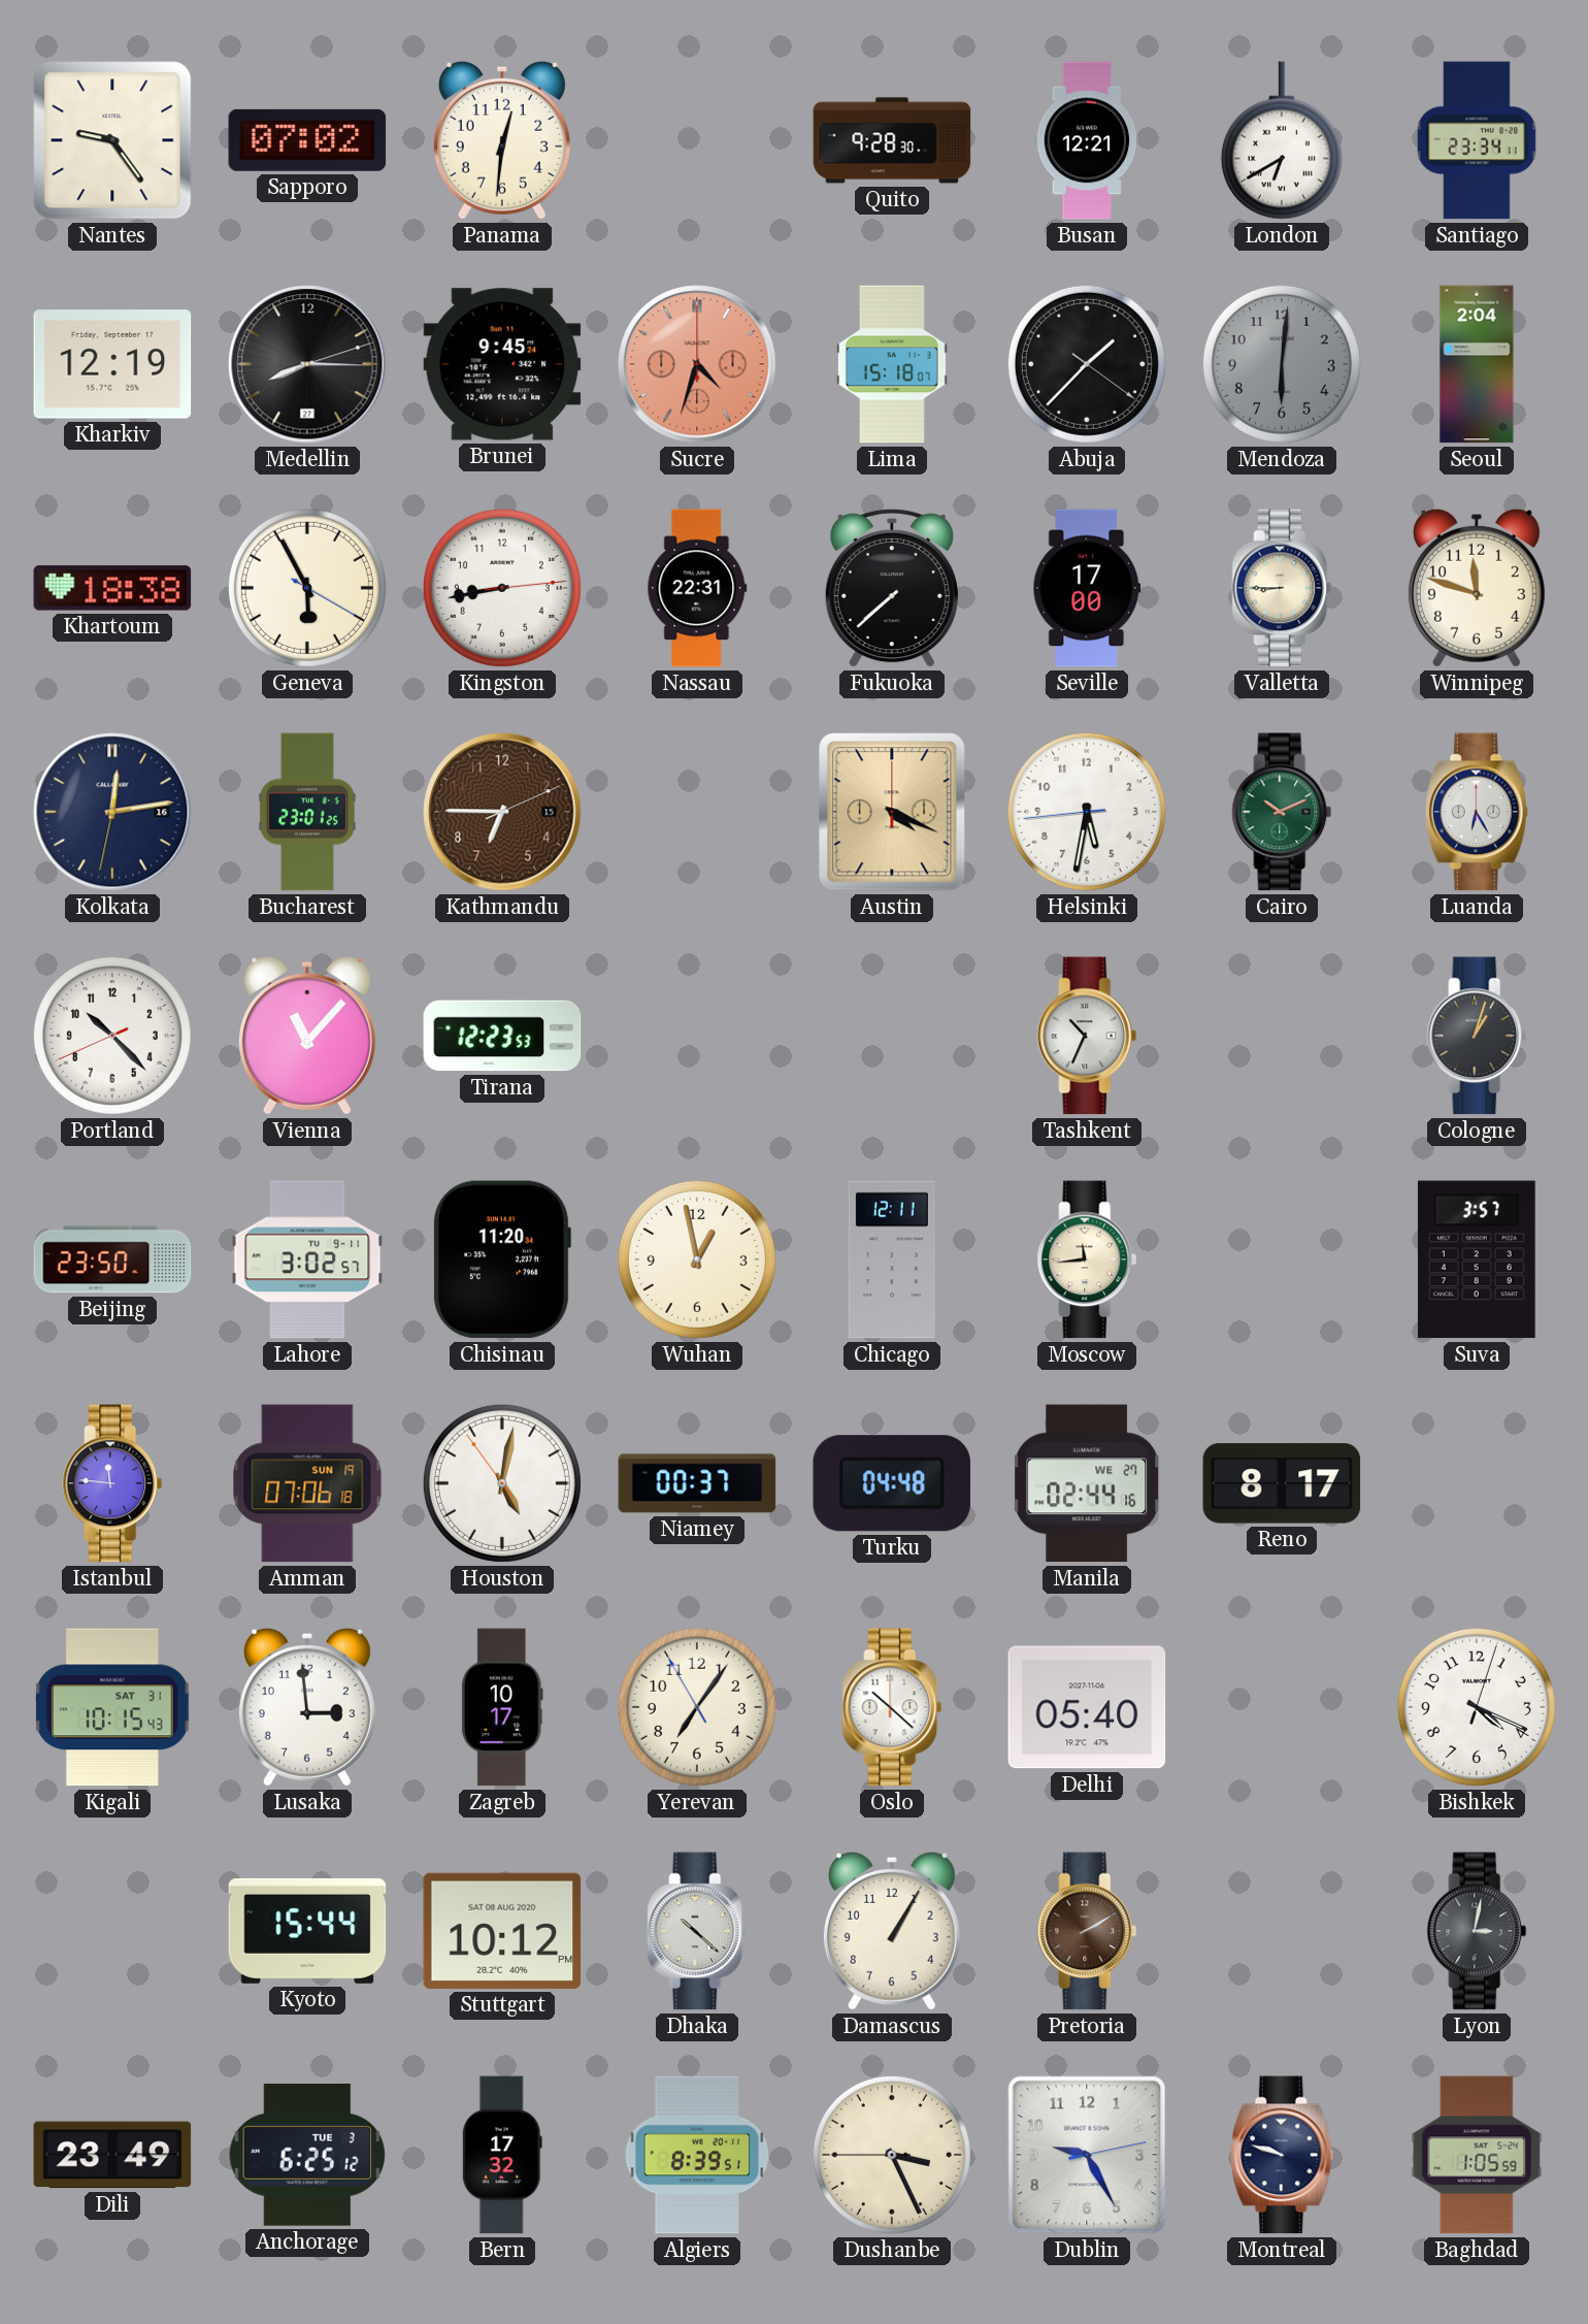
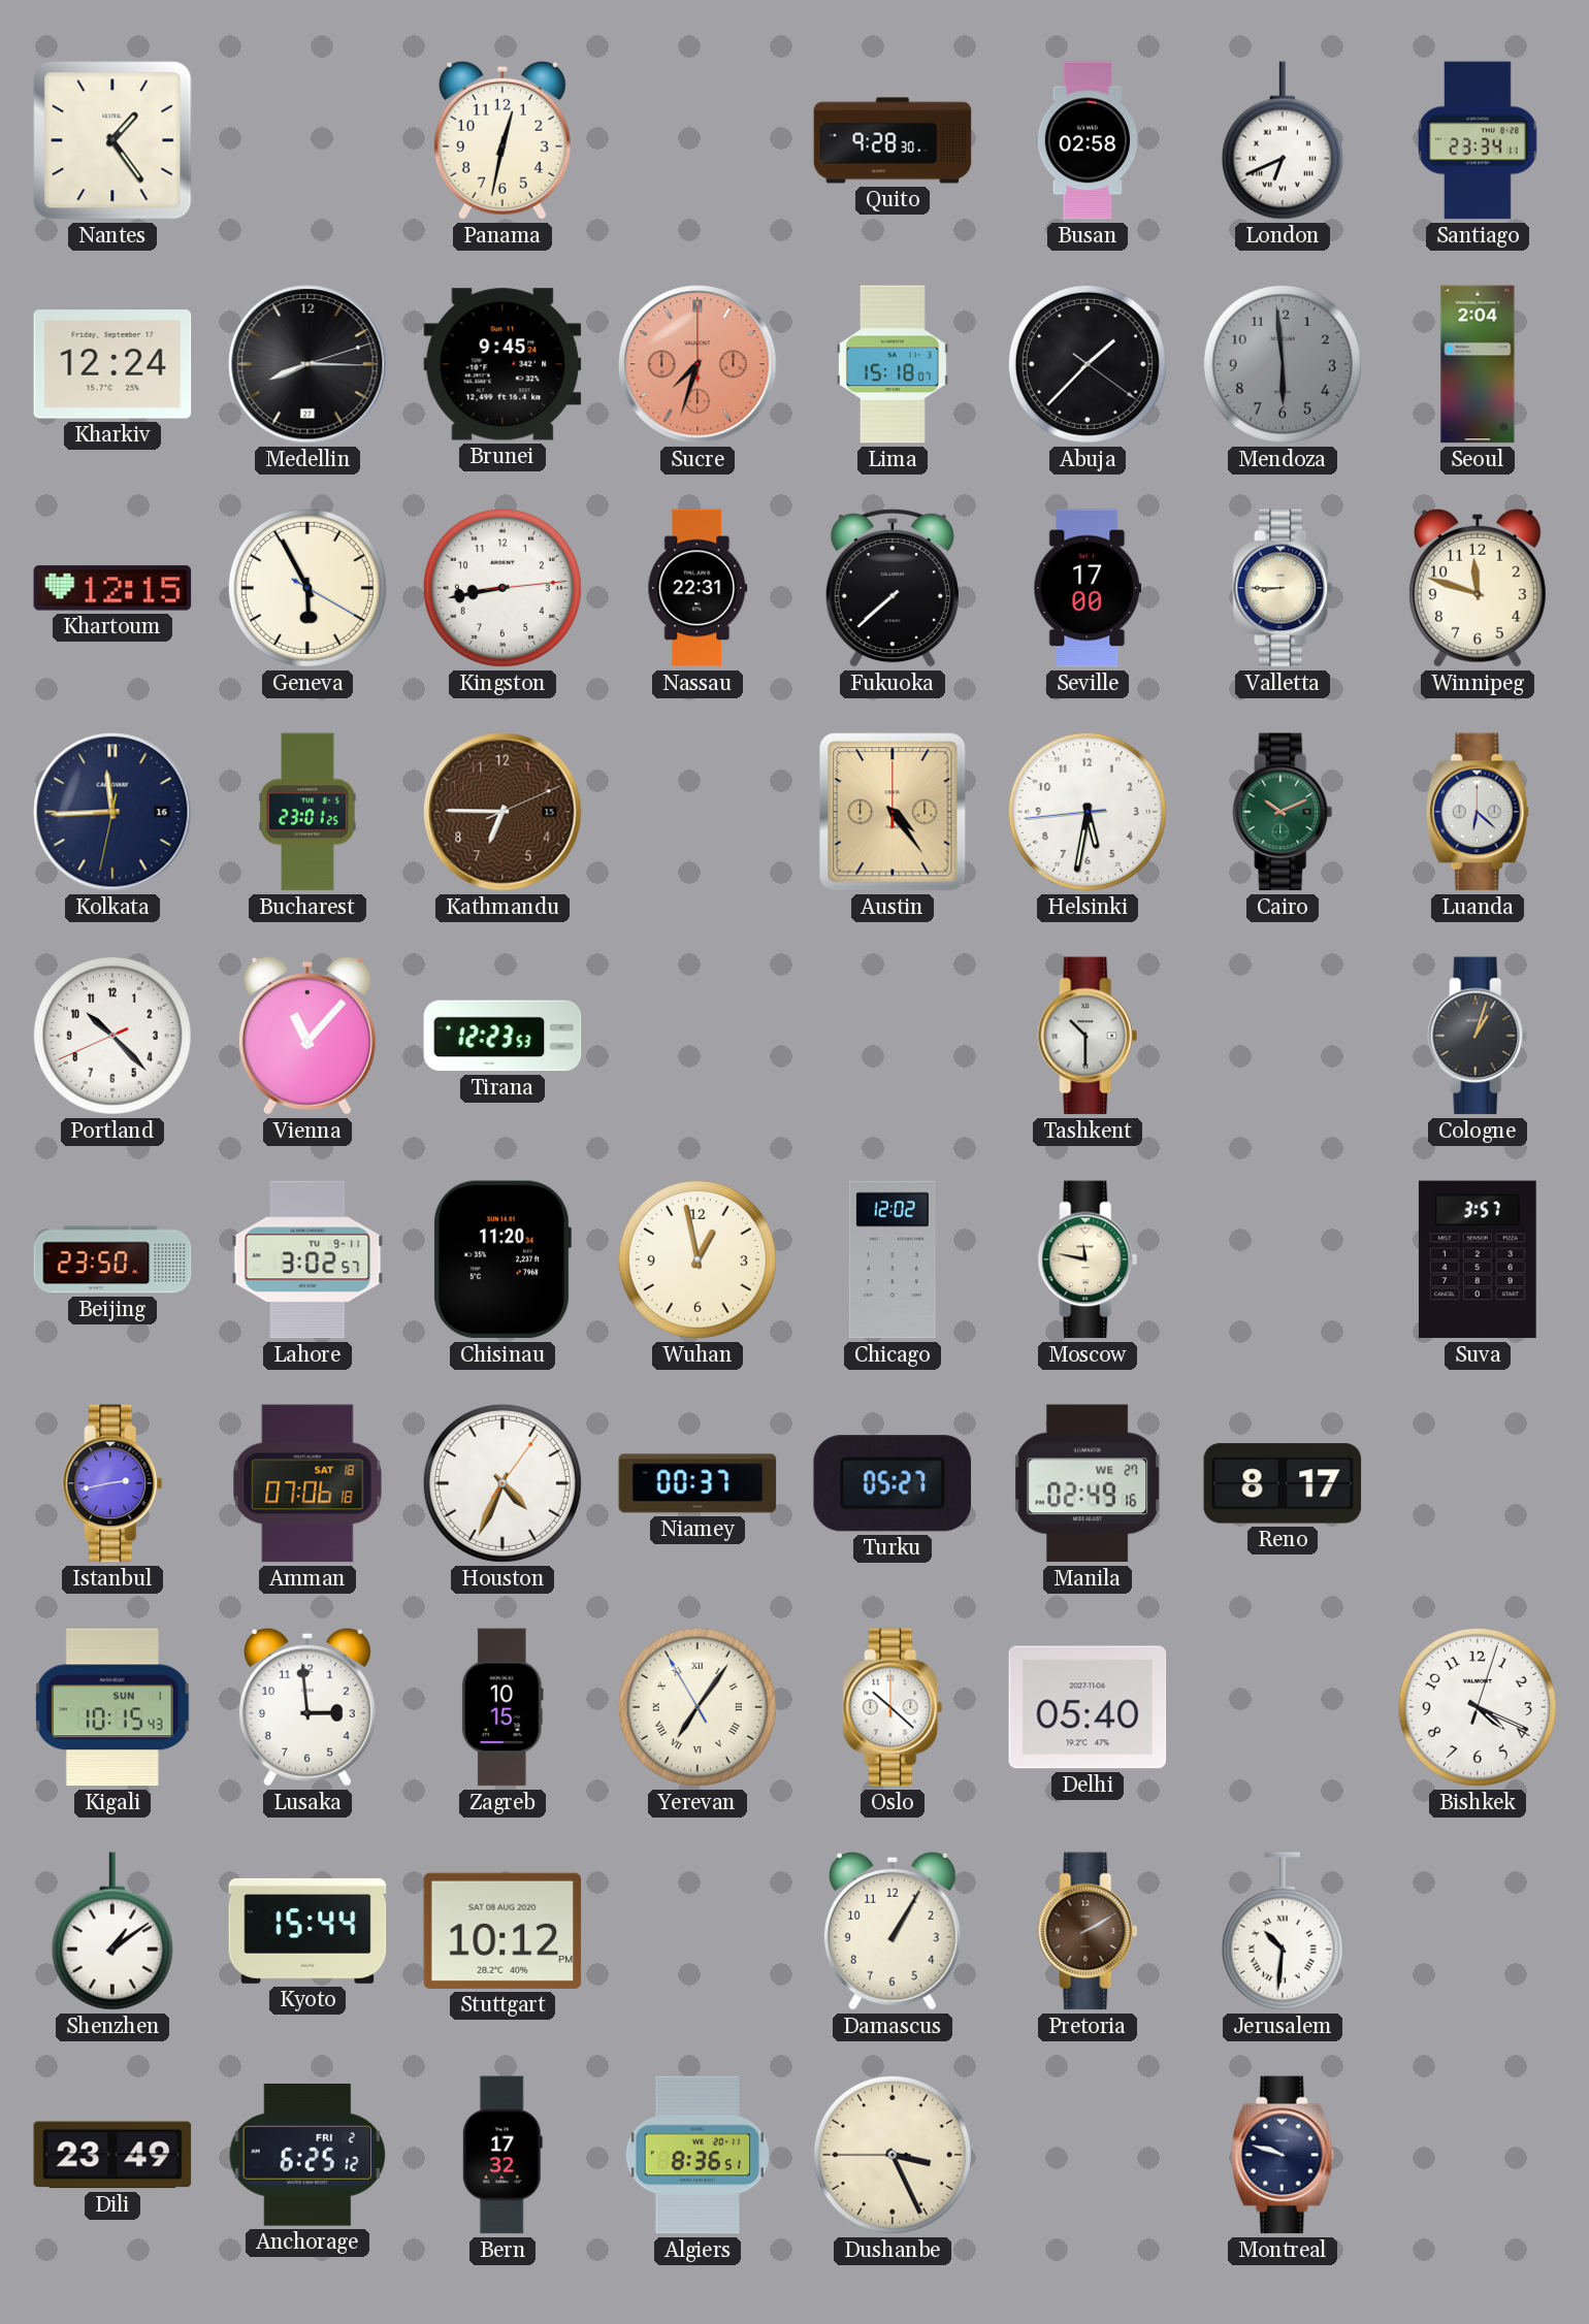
Nantes: 9:24 -> 1:24 (112, 140)
Sapporo: 07:02 -> none (307, 140)
Panama: 12:31 -> 12:32 (502, 140)
Busan: 12:21 -> 02:58 (1088, 140)
London: 6:40 -> 6:41 (1283, 140)
Kharkiv: 12:19 -> 12:24 (112, 364)
Sucre: 4:33 -> 7:33 (698, 364)
Mendoza: 6:01 -> 5:59 (1283, 364)
Khartoum: 18:38 -> 12:15 (112, 588)
Kolkata: 12:13 -> 11:44 (112, 812)
Austin: 4:19 -> 4:24 (893, 812)
Luanda: 6:25 -> 6:22 (1478, 812)
Tashkent: 10:34 -> 10:30 (1088, 1036)
Chicago: 12:11 -> 12:02 (893, 1259)
Moscow: 11:44 -> 11:47 (1088, 1259)
Istanbul: 11:46 -> 2:43 (112, 1483)
Amman date: SUN 19 -> SAT 18 (307, 1483)
Houston: 5:01 -> 4:34 (502, 1483)
Turku: 04:48 -> 05:27 (891, 1483)
Manila: 02:44 -> 02:49 (1088, 1483)
Kigali date: SAT 31 -> SUN 1 (113, 1707)
Zagreb: 10:17 -> 10:15 (502, 1707)
Yerevan numerals: Arabic -> Roman (698, 1707)
Shenzhen: none -> 1:09 (112, 1931)
Dhaka: 10:22 -> none (697, 1931)
Jerusalem: none -> 10:31 (1283, 1931)
Lyon: 3:02 -> none (1477, 1931)
Anchorage date: TUE 3 -> FRI 2 (307, 2155)
Algiers: 8:39 -> 8:36 (698, 2155)
Dublin: 9:25 -> none (1087, 2155)
Baghdad: 1:05 -> none (1477, 2155)
